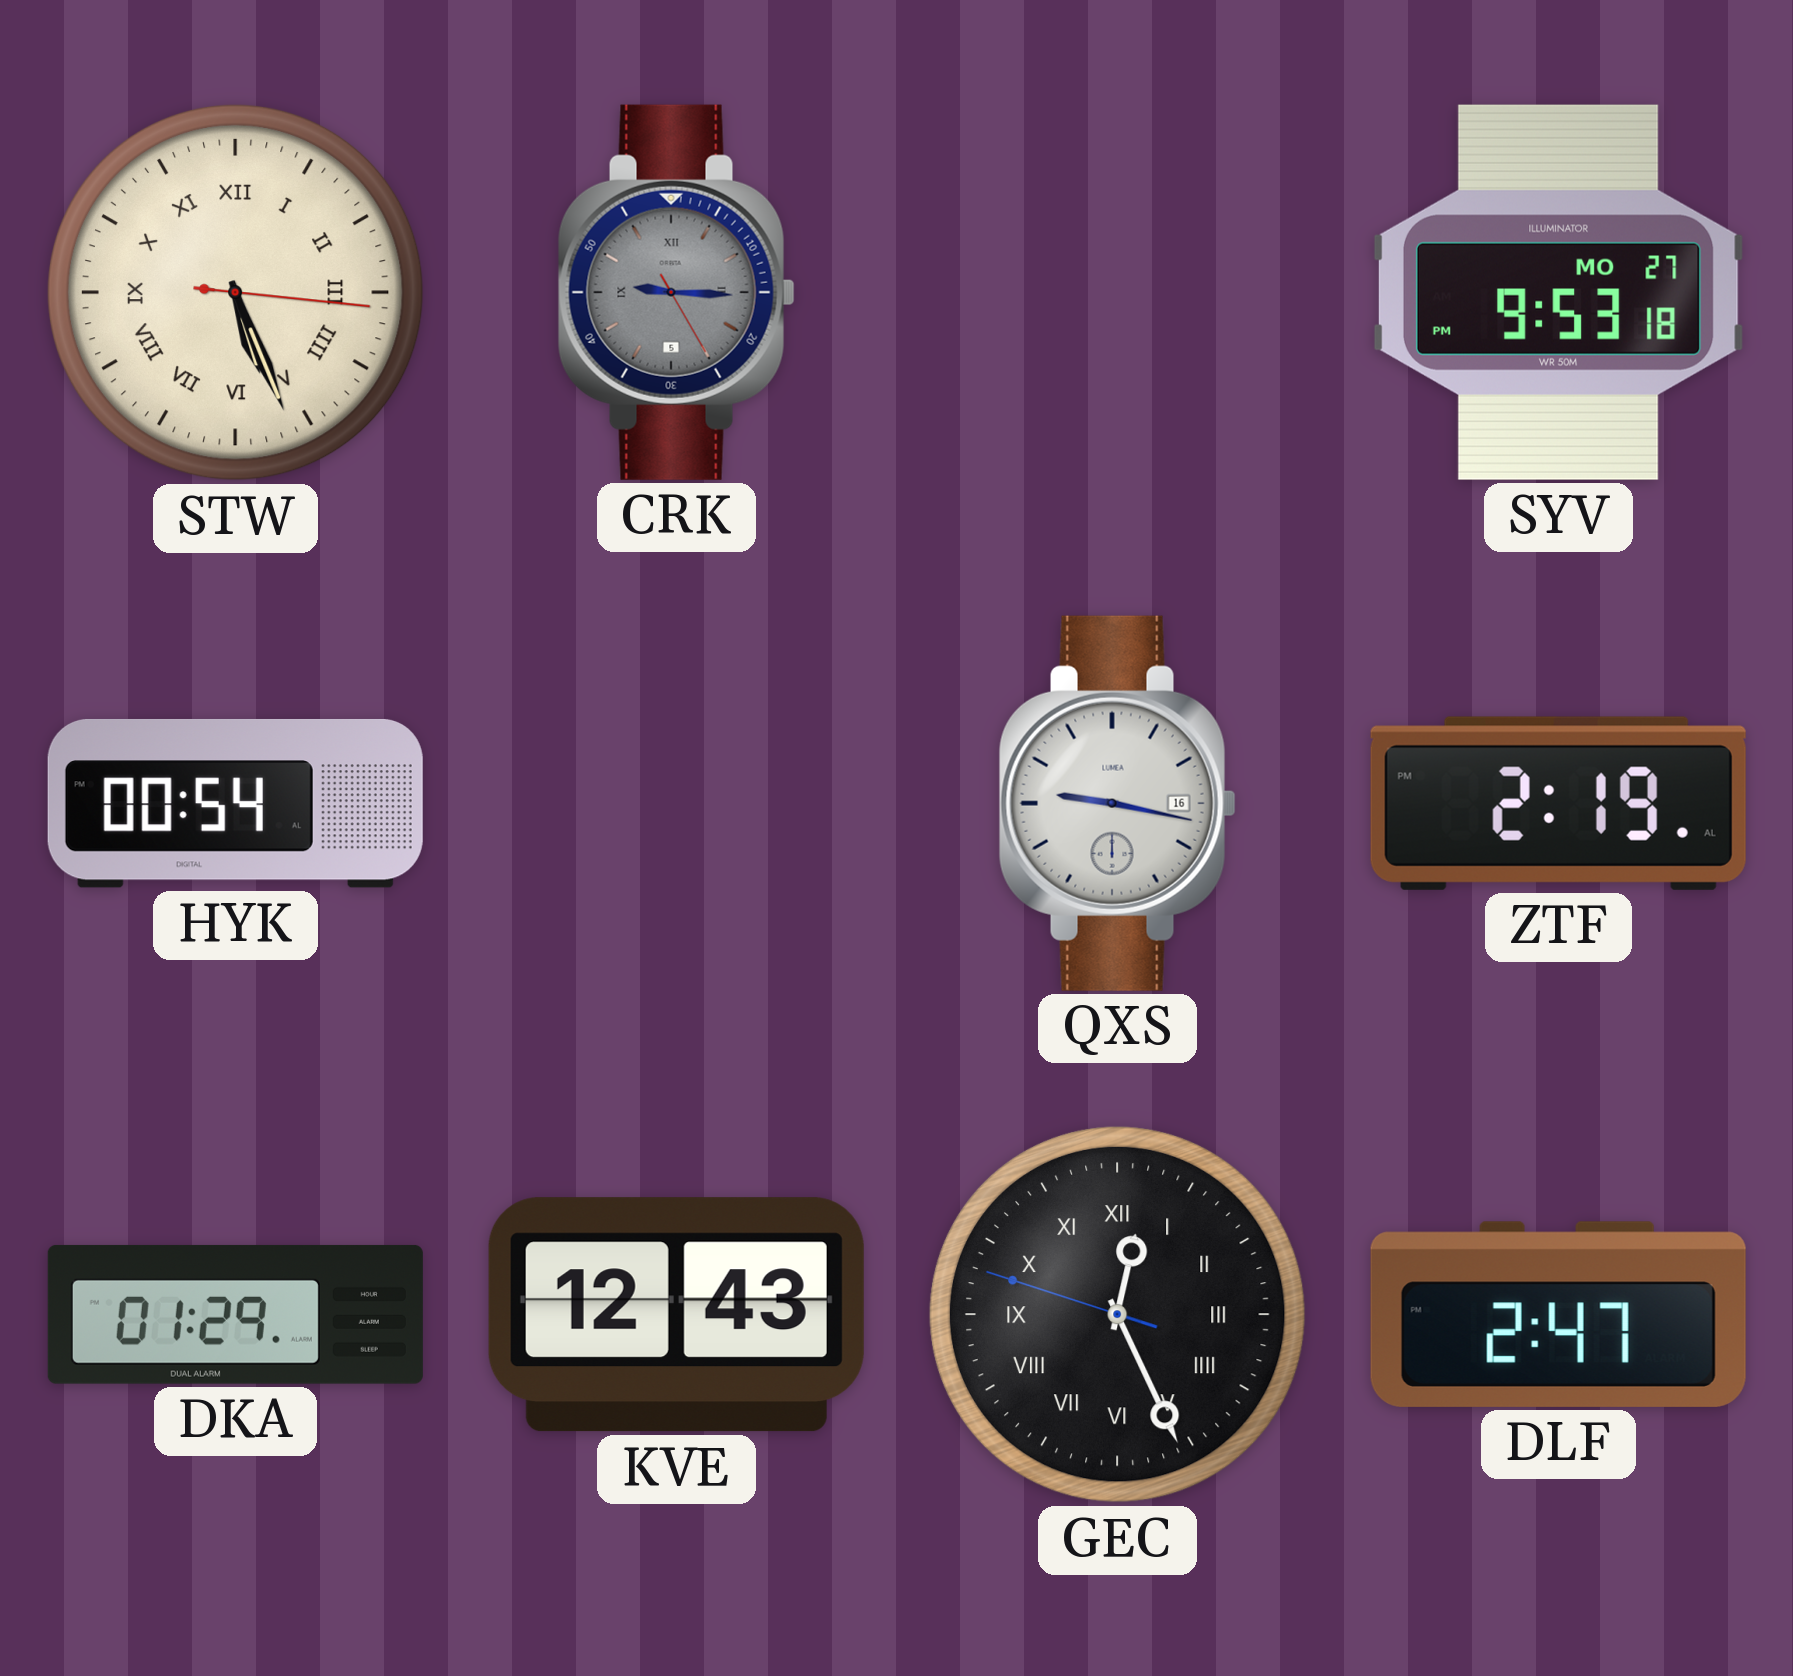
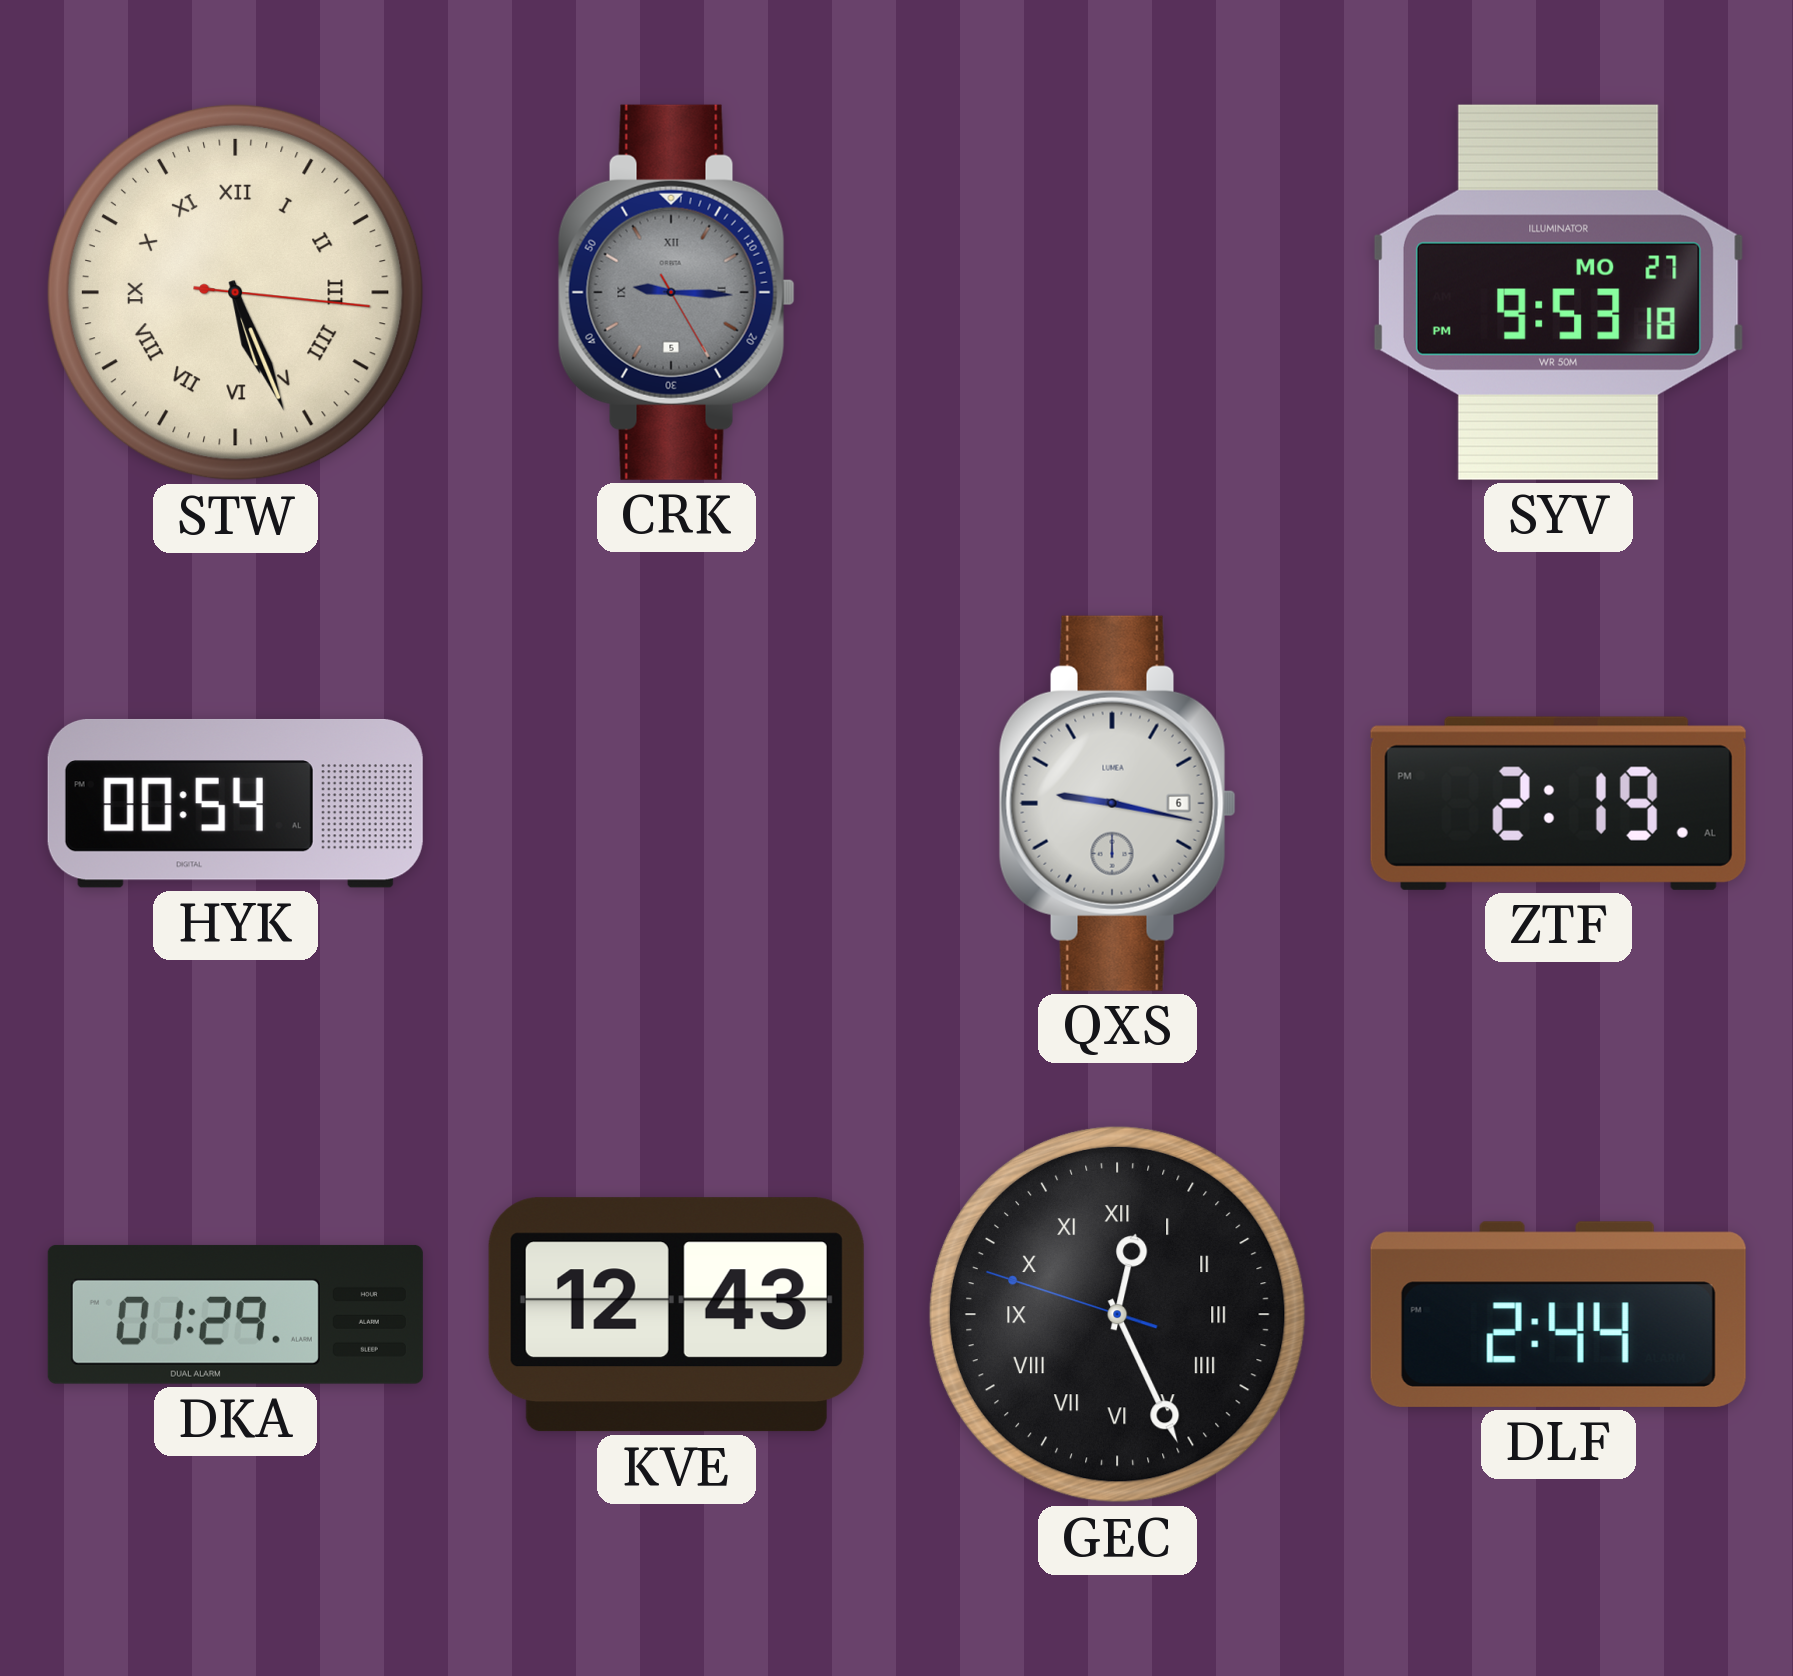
QXS date: 16 -> 6 (1117, 803)
DLF: 2:47 -> 2:44 (1558, 1314)
